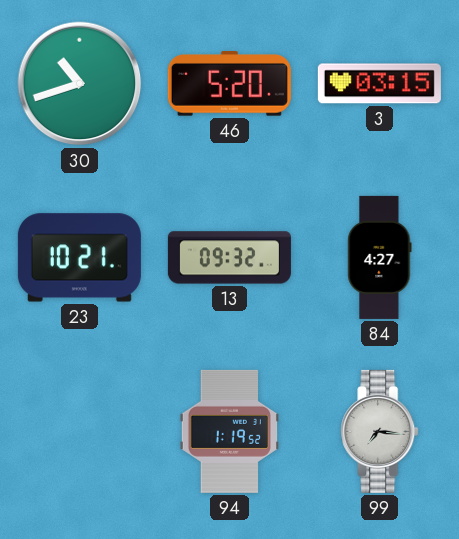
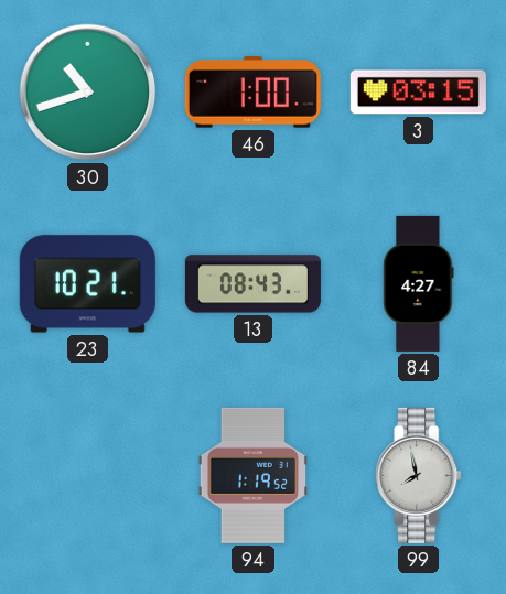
46: 5:20 -> 1:00 (252, 93)
13: 09:32 -> 08:43 (252, 284)
99: 7:16 -> 7:58 (419, 475)
